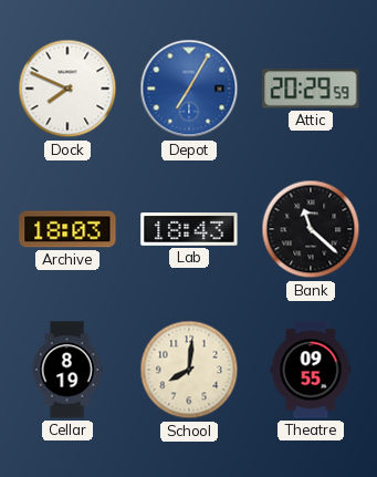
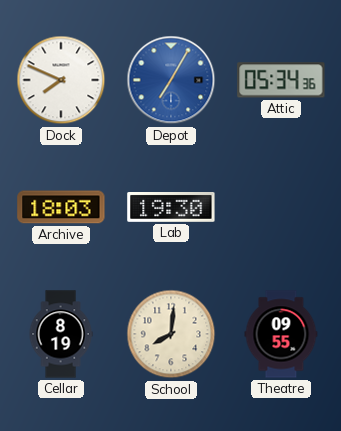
Attic: 20:29 -> 05:34 (281, 80)
Lab: 18:43 -> 19:30 (171, 208)
Bank: 11:22 -> none (311, 229)
